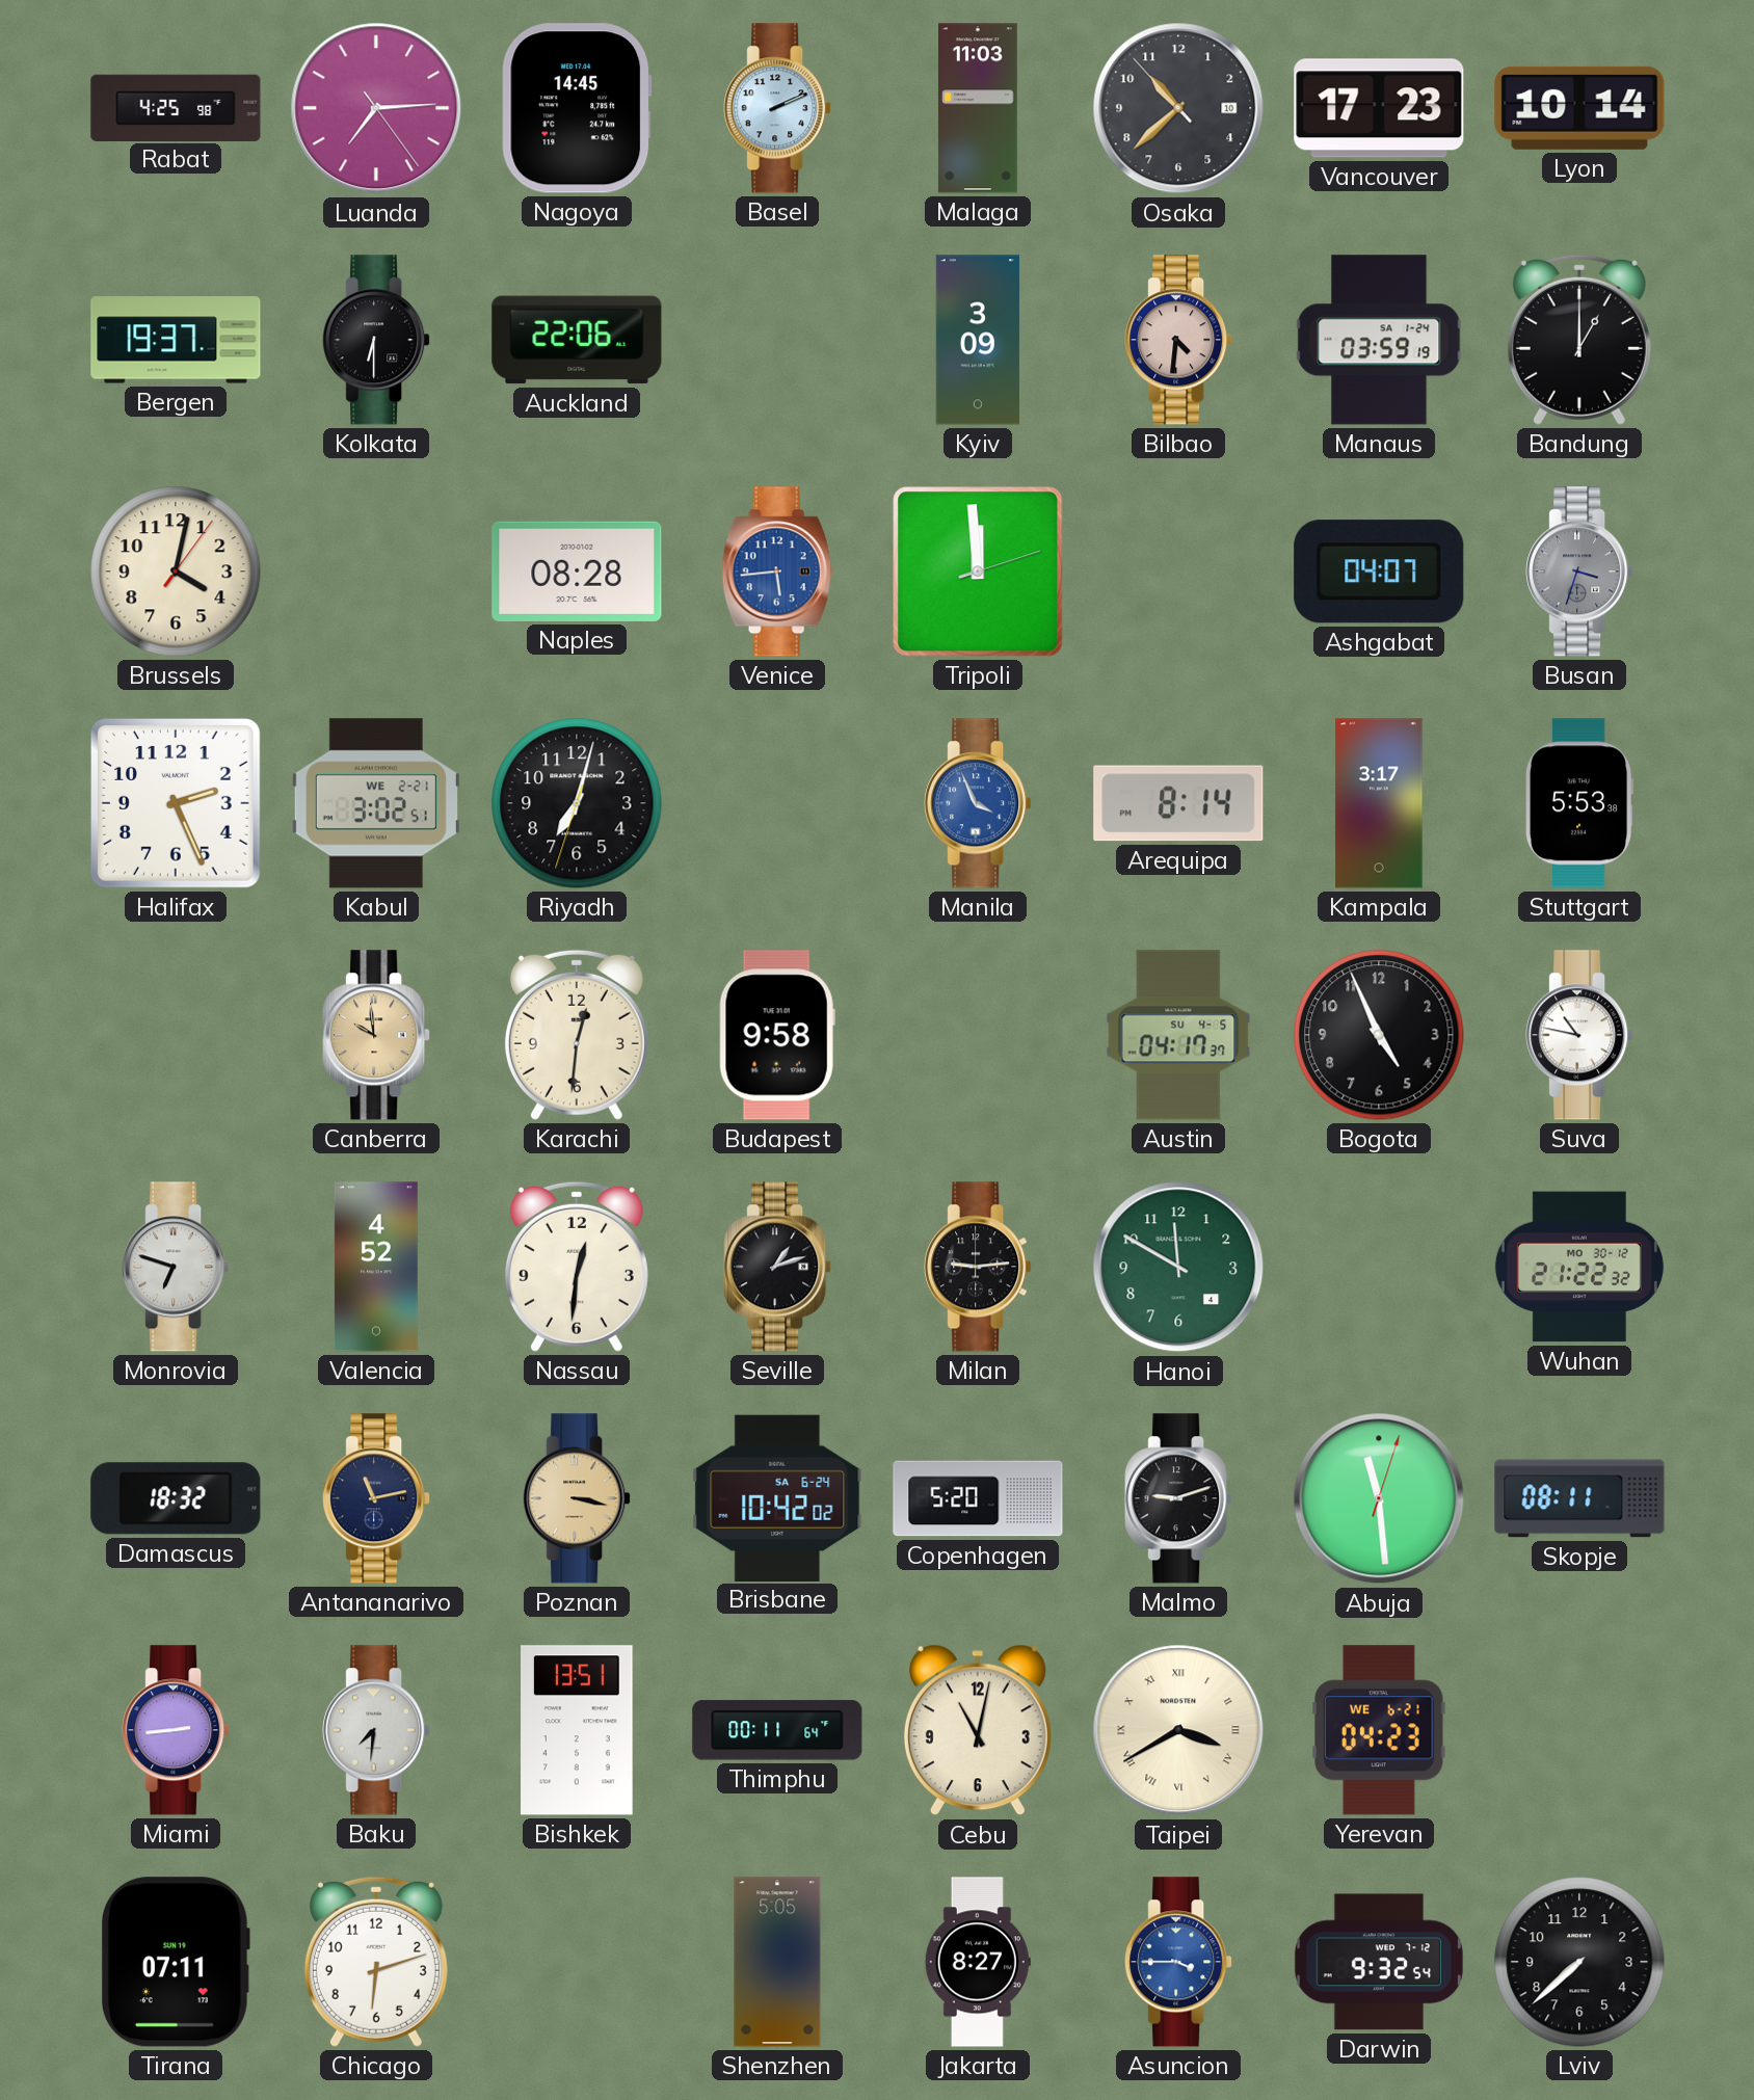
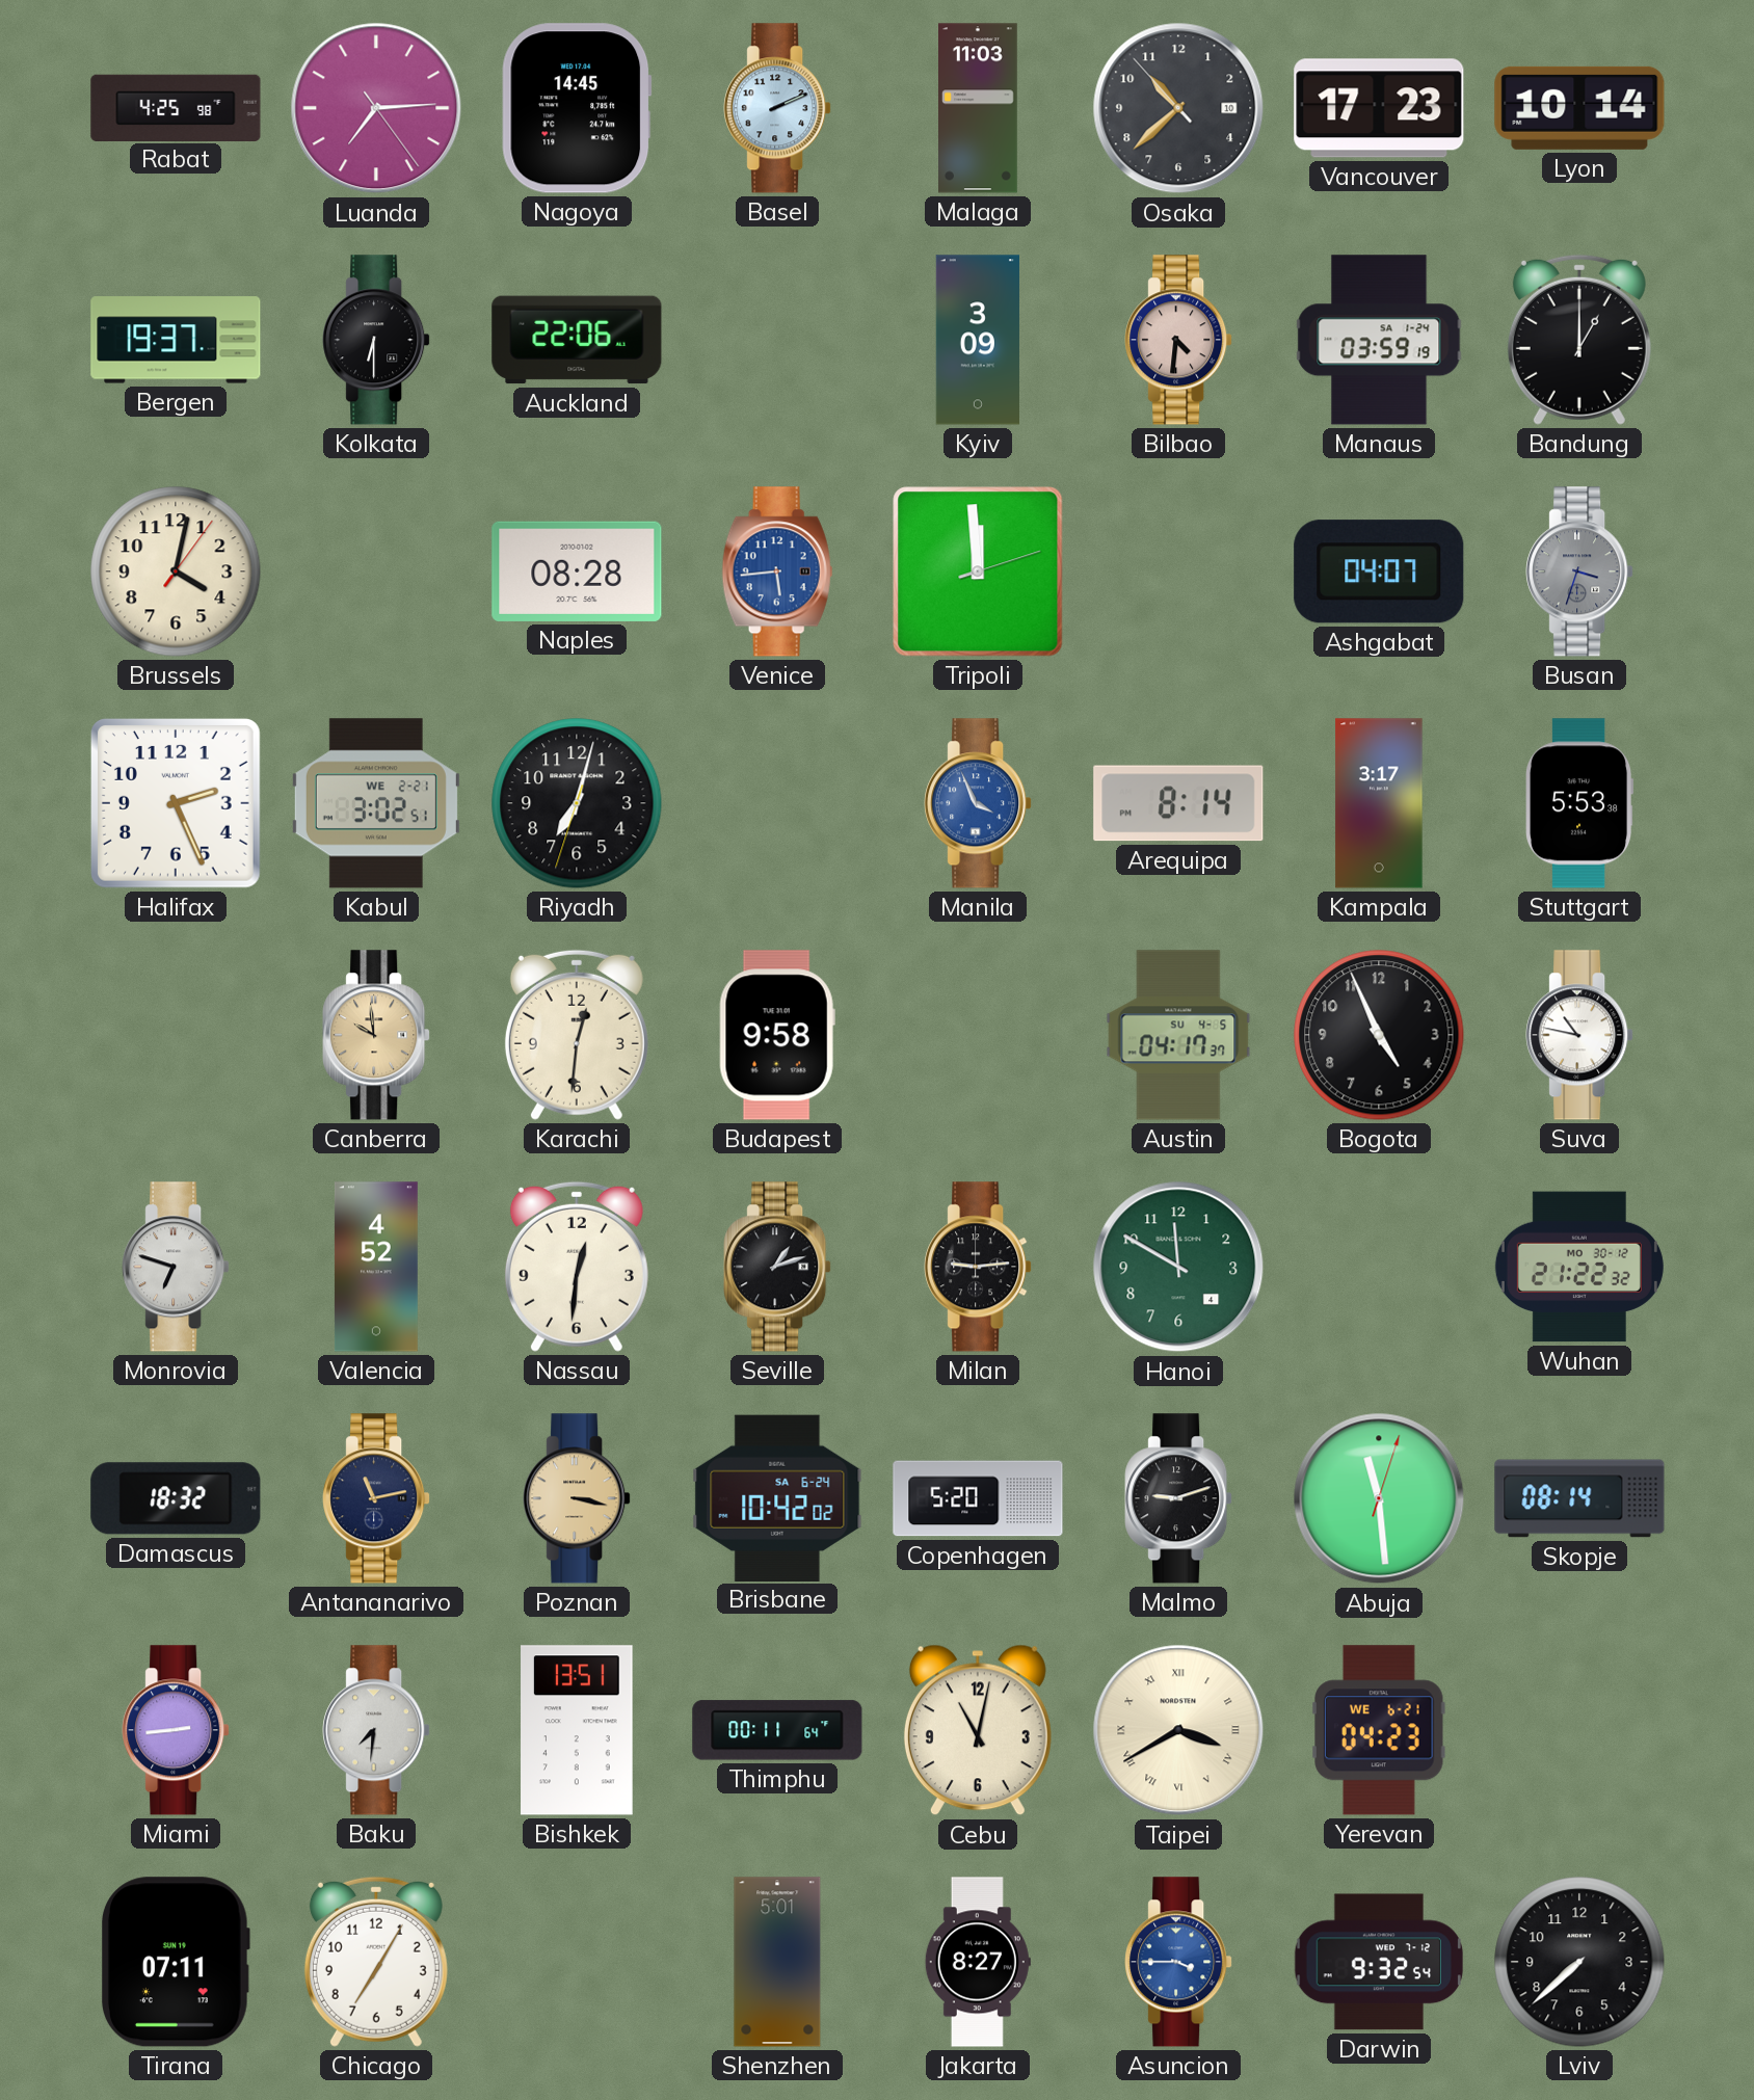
Skopje: 08:11 -> 08:14 (1579, 1498)
Chicago: 6:12 -> 7:05 (376, 1962)
Shenzhen: 5:05 -> 5:01 (777, 1962)
